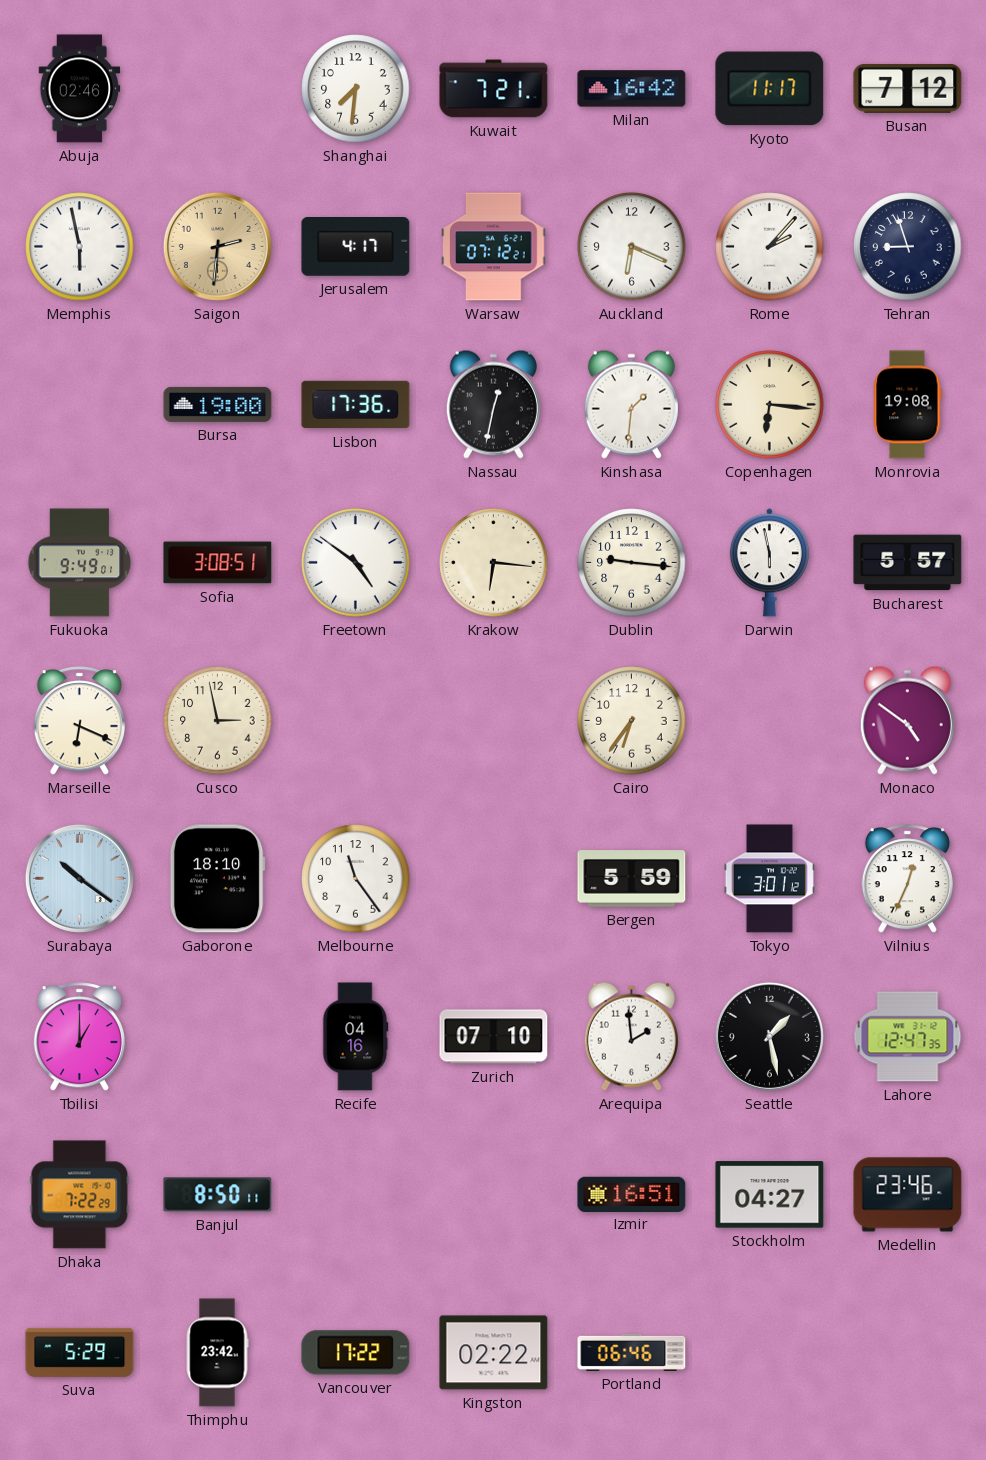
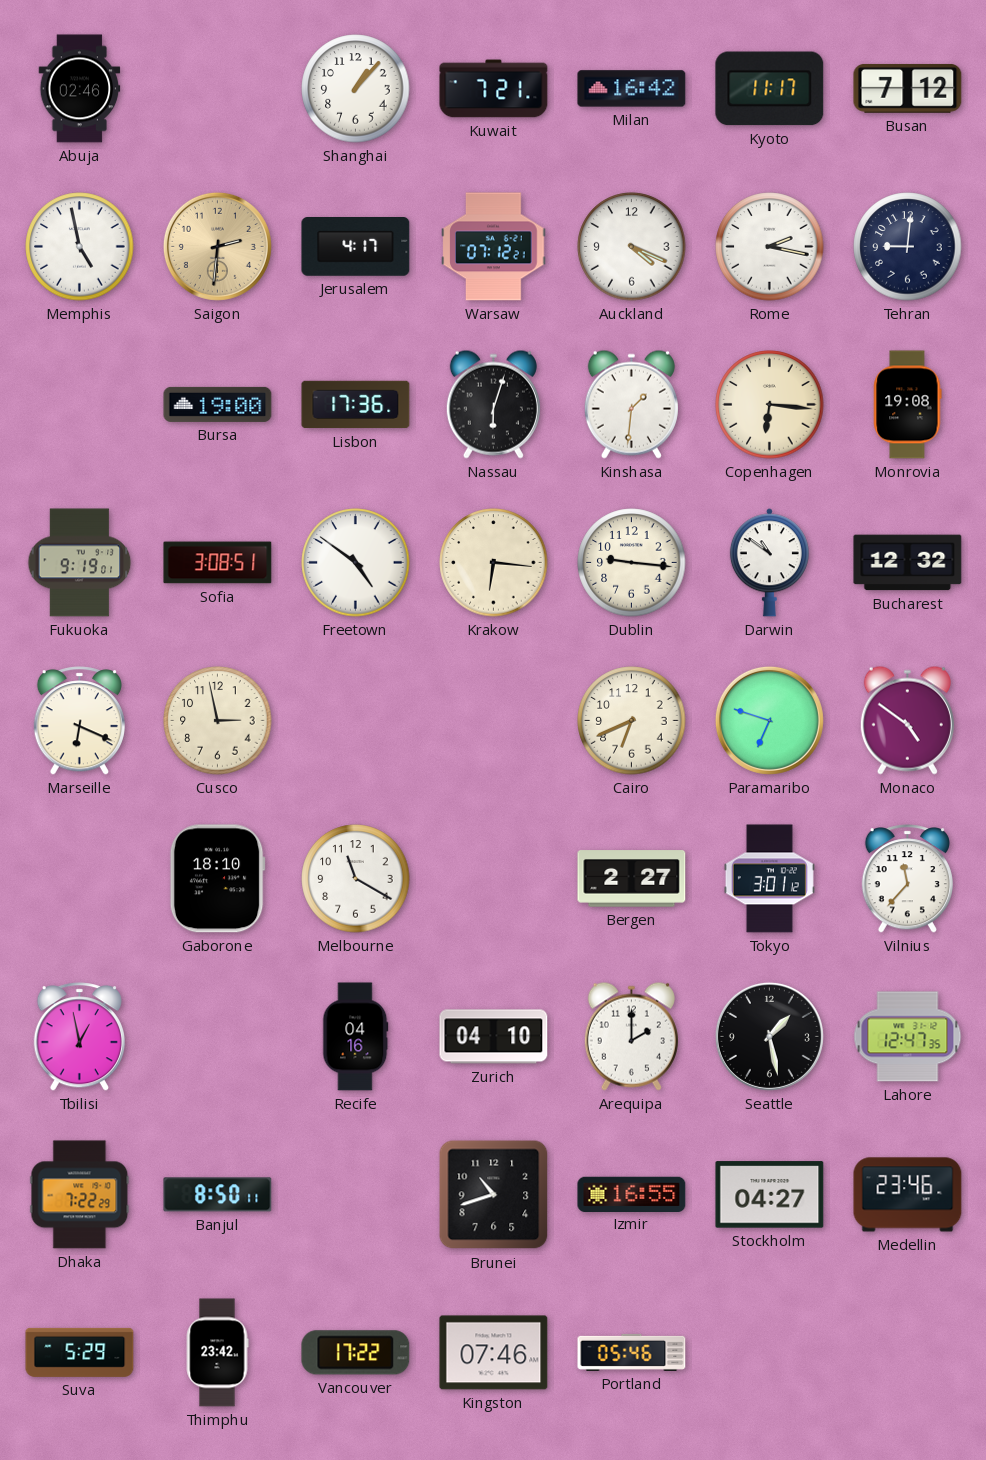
Shanghai: 7:31 -> 1:07 (356, 89)
Memphis: 5:58 -> 4:58 (80, 247)
Auckland: 6:19 -> 4:19 (632, 247)
Rome: 2:07 -> 2:17 (770, 247)
Tehran: 8:57 -> 9:01 (908, 247)
Nassau: 12:32 -> 6:03 (493, 404)
Fukuoka: 9:49 -> 9:19 (80, 563)
Darwin: 5:58 -> 10:51 (769, 563)
Bucharest: 5:57 -> 12:32 (908, 563)
Cairo: 6:36 -> 6:41 (632, 721)
Paramaribo: none -> 6:48 (769, 720)
Surabaya: 10:21 -> none (79, 878)
Melbourne: 11:24 -> 11:20 (356, 879)
Bergen: 5:59 -> 2:27 (632, 879)
Vilnius: 12:34 -> 11:37 (907, 879)
Tbilisi: 1:00 -> 12:58 (79, 1037)
Zurich: 07:10 -> 04:10 (494, 1037)
Arequipa: 1:59 -> 2:00 (631, 1036)
Brunei: none -> 10:42 (494, 1195)
Izmir: 16:51 -> 16:55 (632, 1194)
Kingston: 02:22 -> 07:46 (494, 1353)
Portland: 06:46 -> 05:46 (632, 1352)
